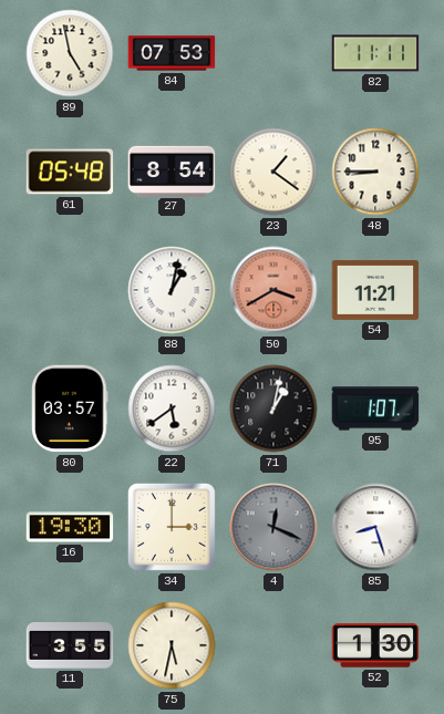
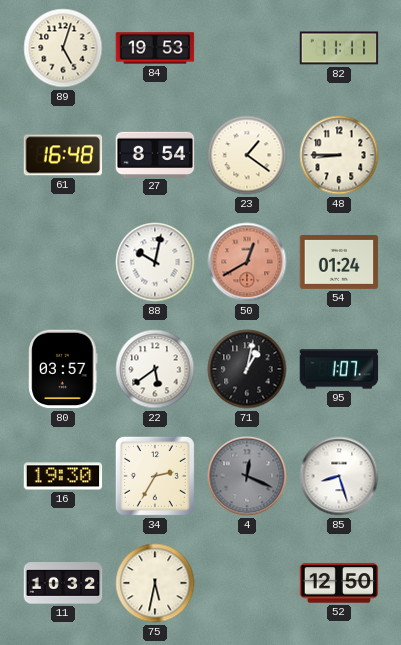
89: 4:58 -> 5:03 (63, 48)
84: 07:53 -> 19:53 (155, 48)
61: 05:48 -> 16:48 (63, 155)
88: 1:02 -> 10:02 (155, 262)
50: 3:40 -> 12:40 (247, 262)
54: 11:21 -> 01:24 (339, 262)
34: 3:00 -> 2:35 (155, 476)
11: 3:55 -> 10:32 (63, 584)
52: 1:30 -> 12:50 (339, 583)
